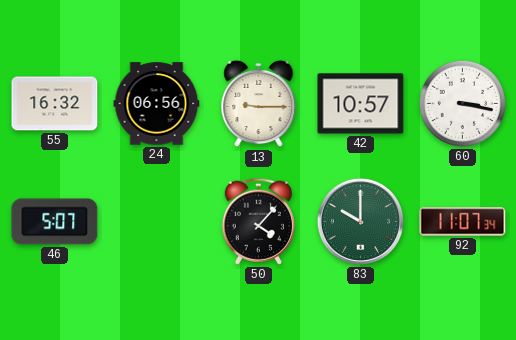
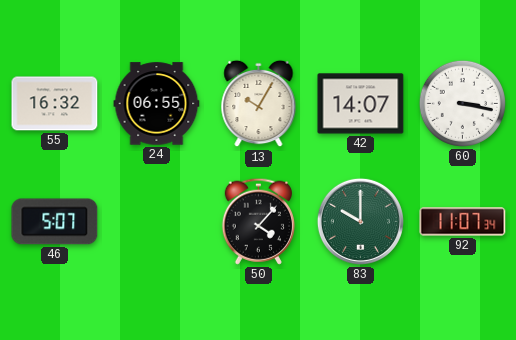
24: 06:56 -> 06:55 (157, 104)
13: 9:15 -> 10:05 (259, 104)
42: 10:57 -> 14:07 (361, 104)
